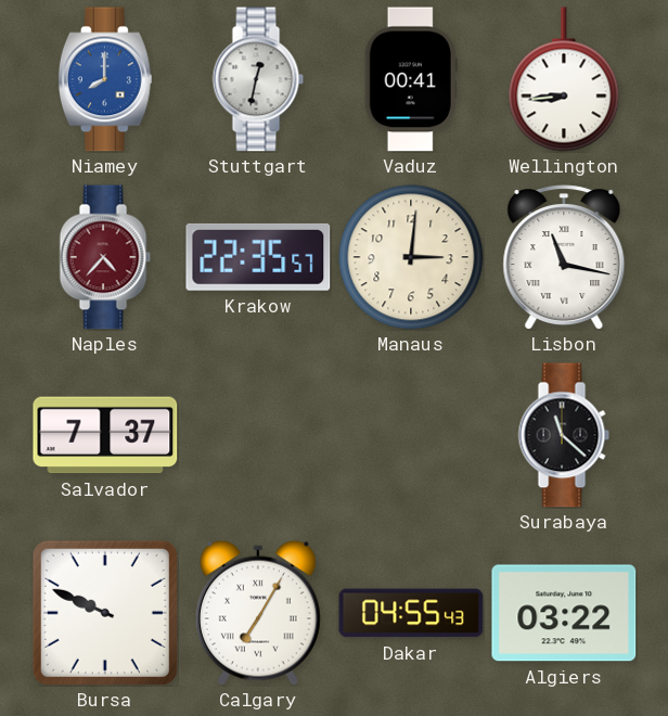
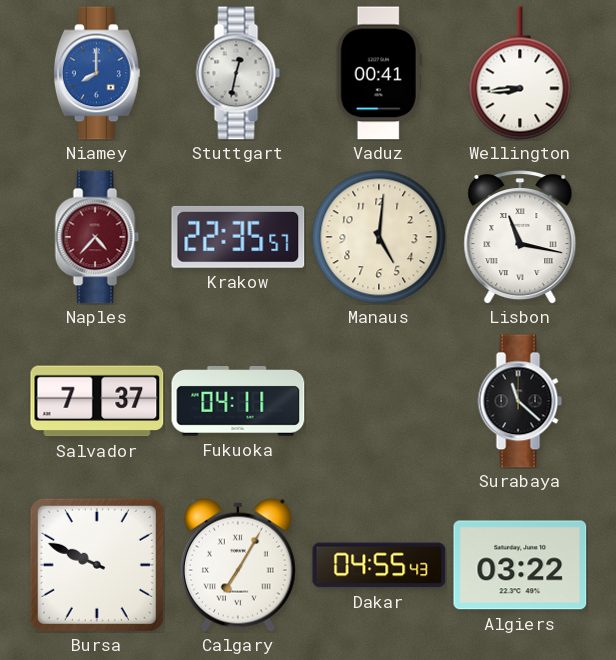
Manaus: 3:01 -> 5:01 (379, 237)
Fukuoka: none -> 04:11 (238, 402)
